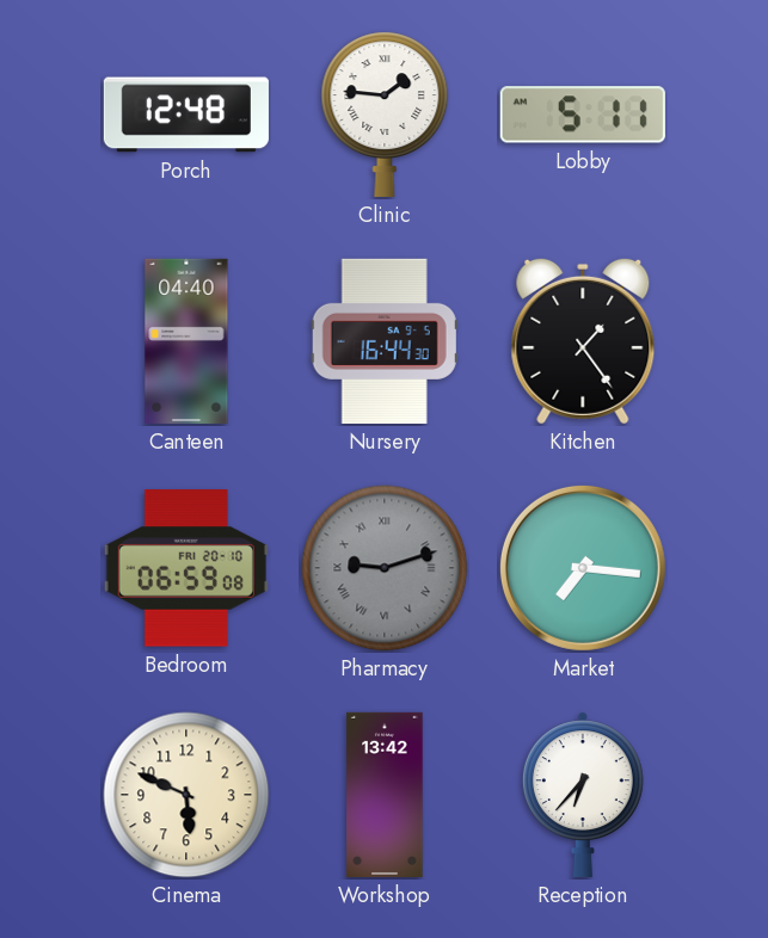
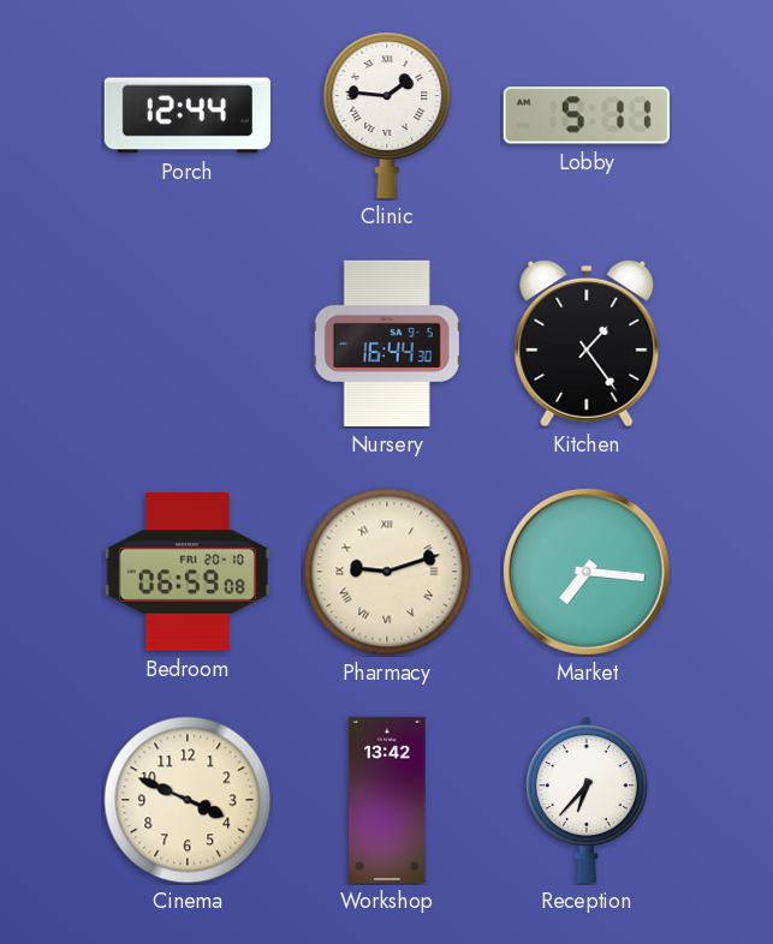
Porch: 12:48 -> 12:44 (188, 115)
Canteen: 04:40 -> none (186, 341)
Pharmacy dial: grey -> cream (387, 572)
Cinema: 5:49 -> 3:49 (188, 800)
